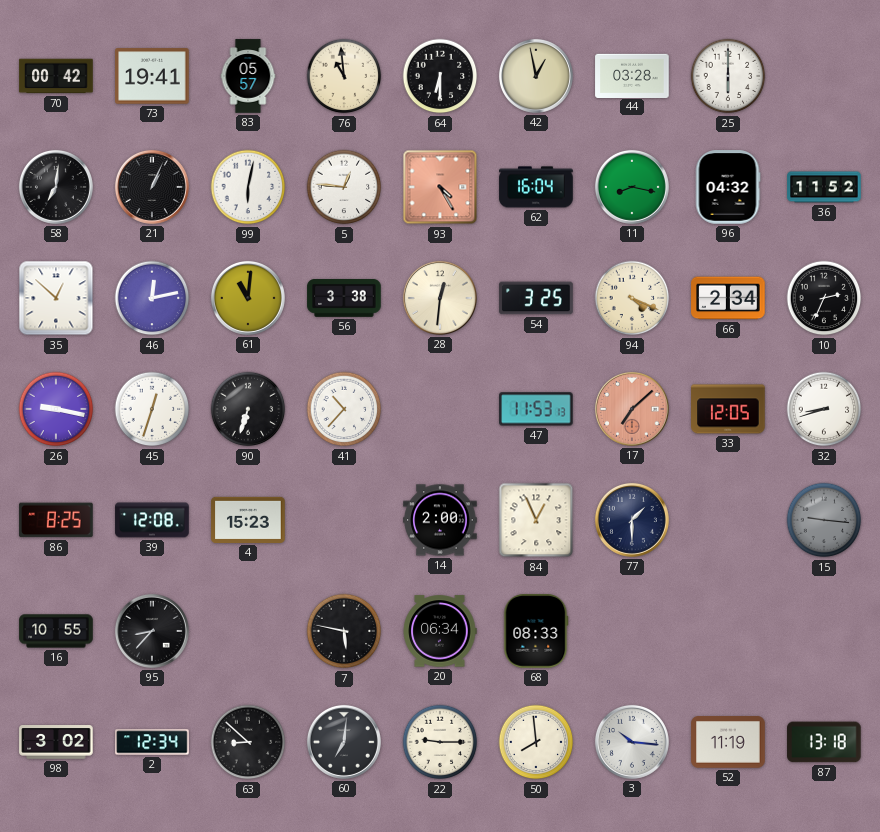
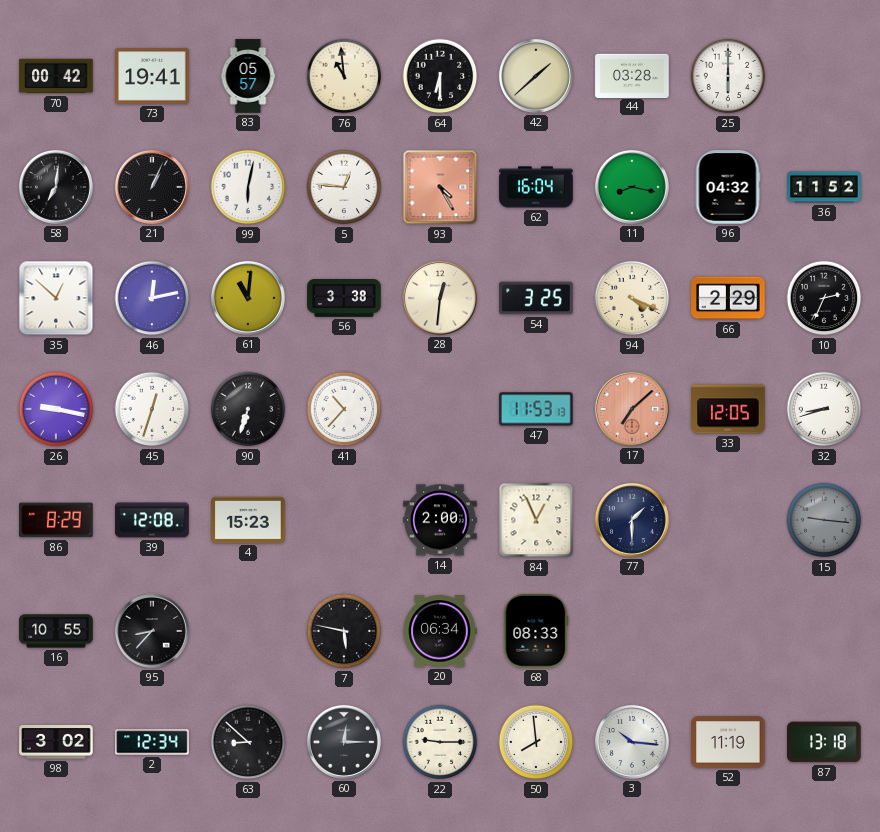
42: 12:58 -> 1:38 (536, 76)
66: 2:34 -> 2:29 (728, 298)
86: 8:25 -> 8:29 (56, 520)
60: 7:01 -> 12:15 (344, 742)
